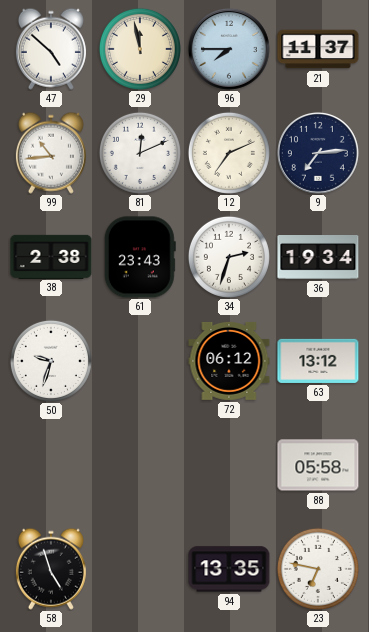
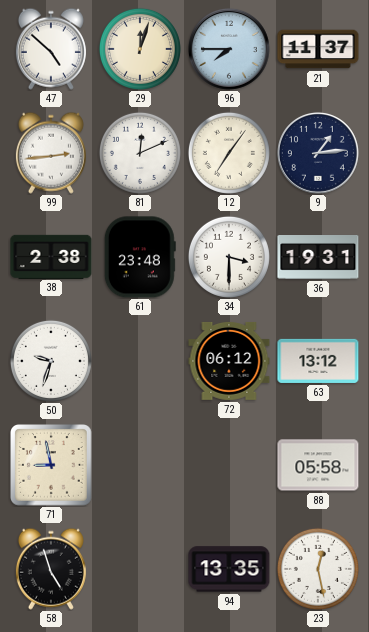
29: 11:58 -> 12:03 (140, 49)
99: 10:44 -> 2:44 (51, 153)
12: 7:11 -> 7:06 (229, 153)
9: 7:14 -> 1:14 (318, 153)
61: 23:43 -> 23:48 (140, 257)
34: 2:33 -> 3:30 (229, 257)
36: 19:34 -> 19:31 (318, 258)
71: none -> 8:58 (52, 466)
23: 6:47 -> 12:28 (318, 569)
